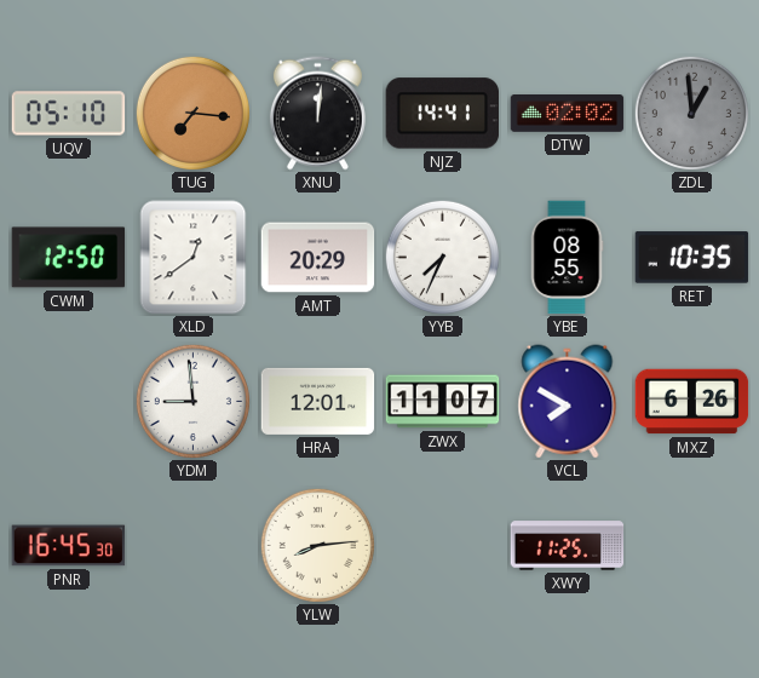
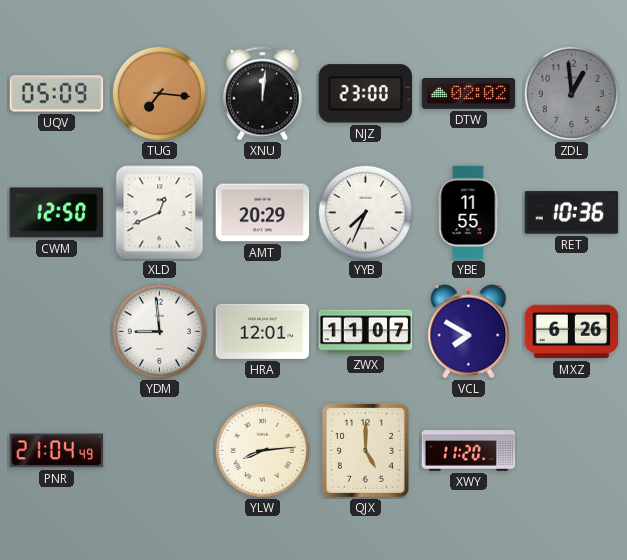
UQV: 05:10 -> 05:09 (57, 94)
NJZ: 14:41 -> 23:00 (365, 94)
XLD: 12:39 -> 12:41 (160, 213)
YBE: 08:55 -> 11:55 (468, 213)
RET: 10:35 -> 10:36 (572, 213)
PNR: 16:45 -> 21:04 (57, 451)
QJX: none -> 5:00 (365, 450)
XWY: 11:25 -> 11:20 (469, 451)
